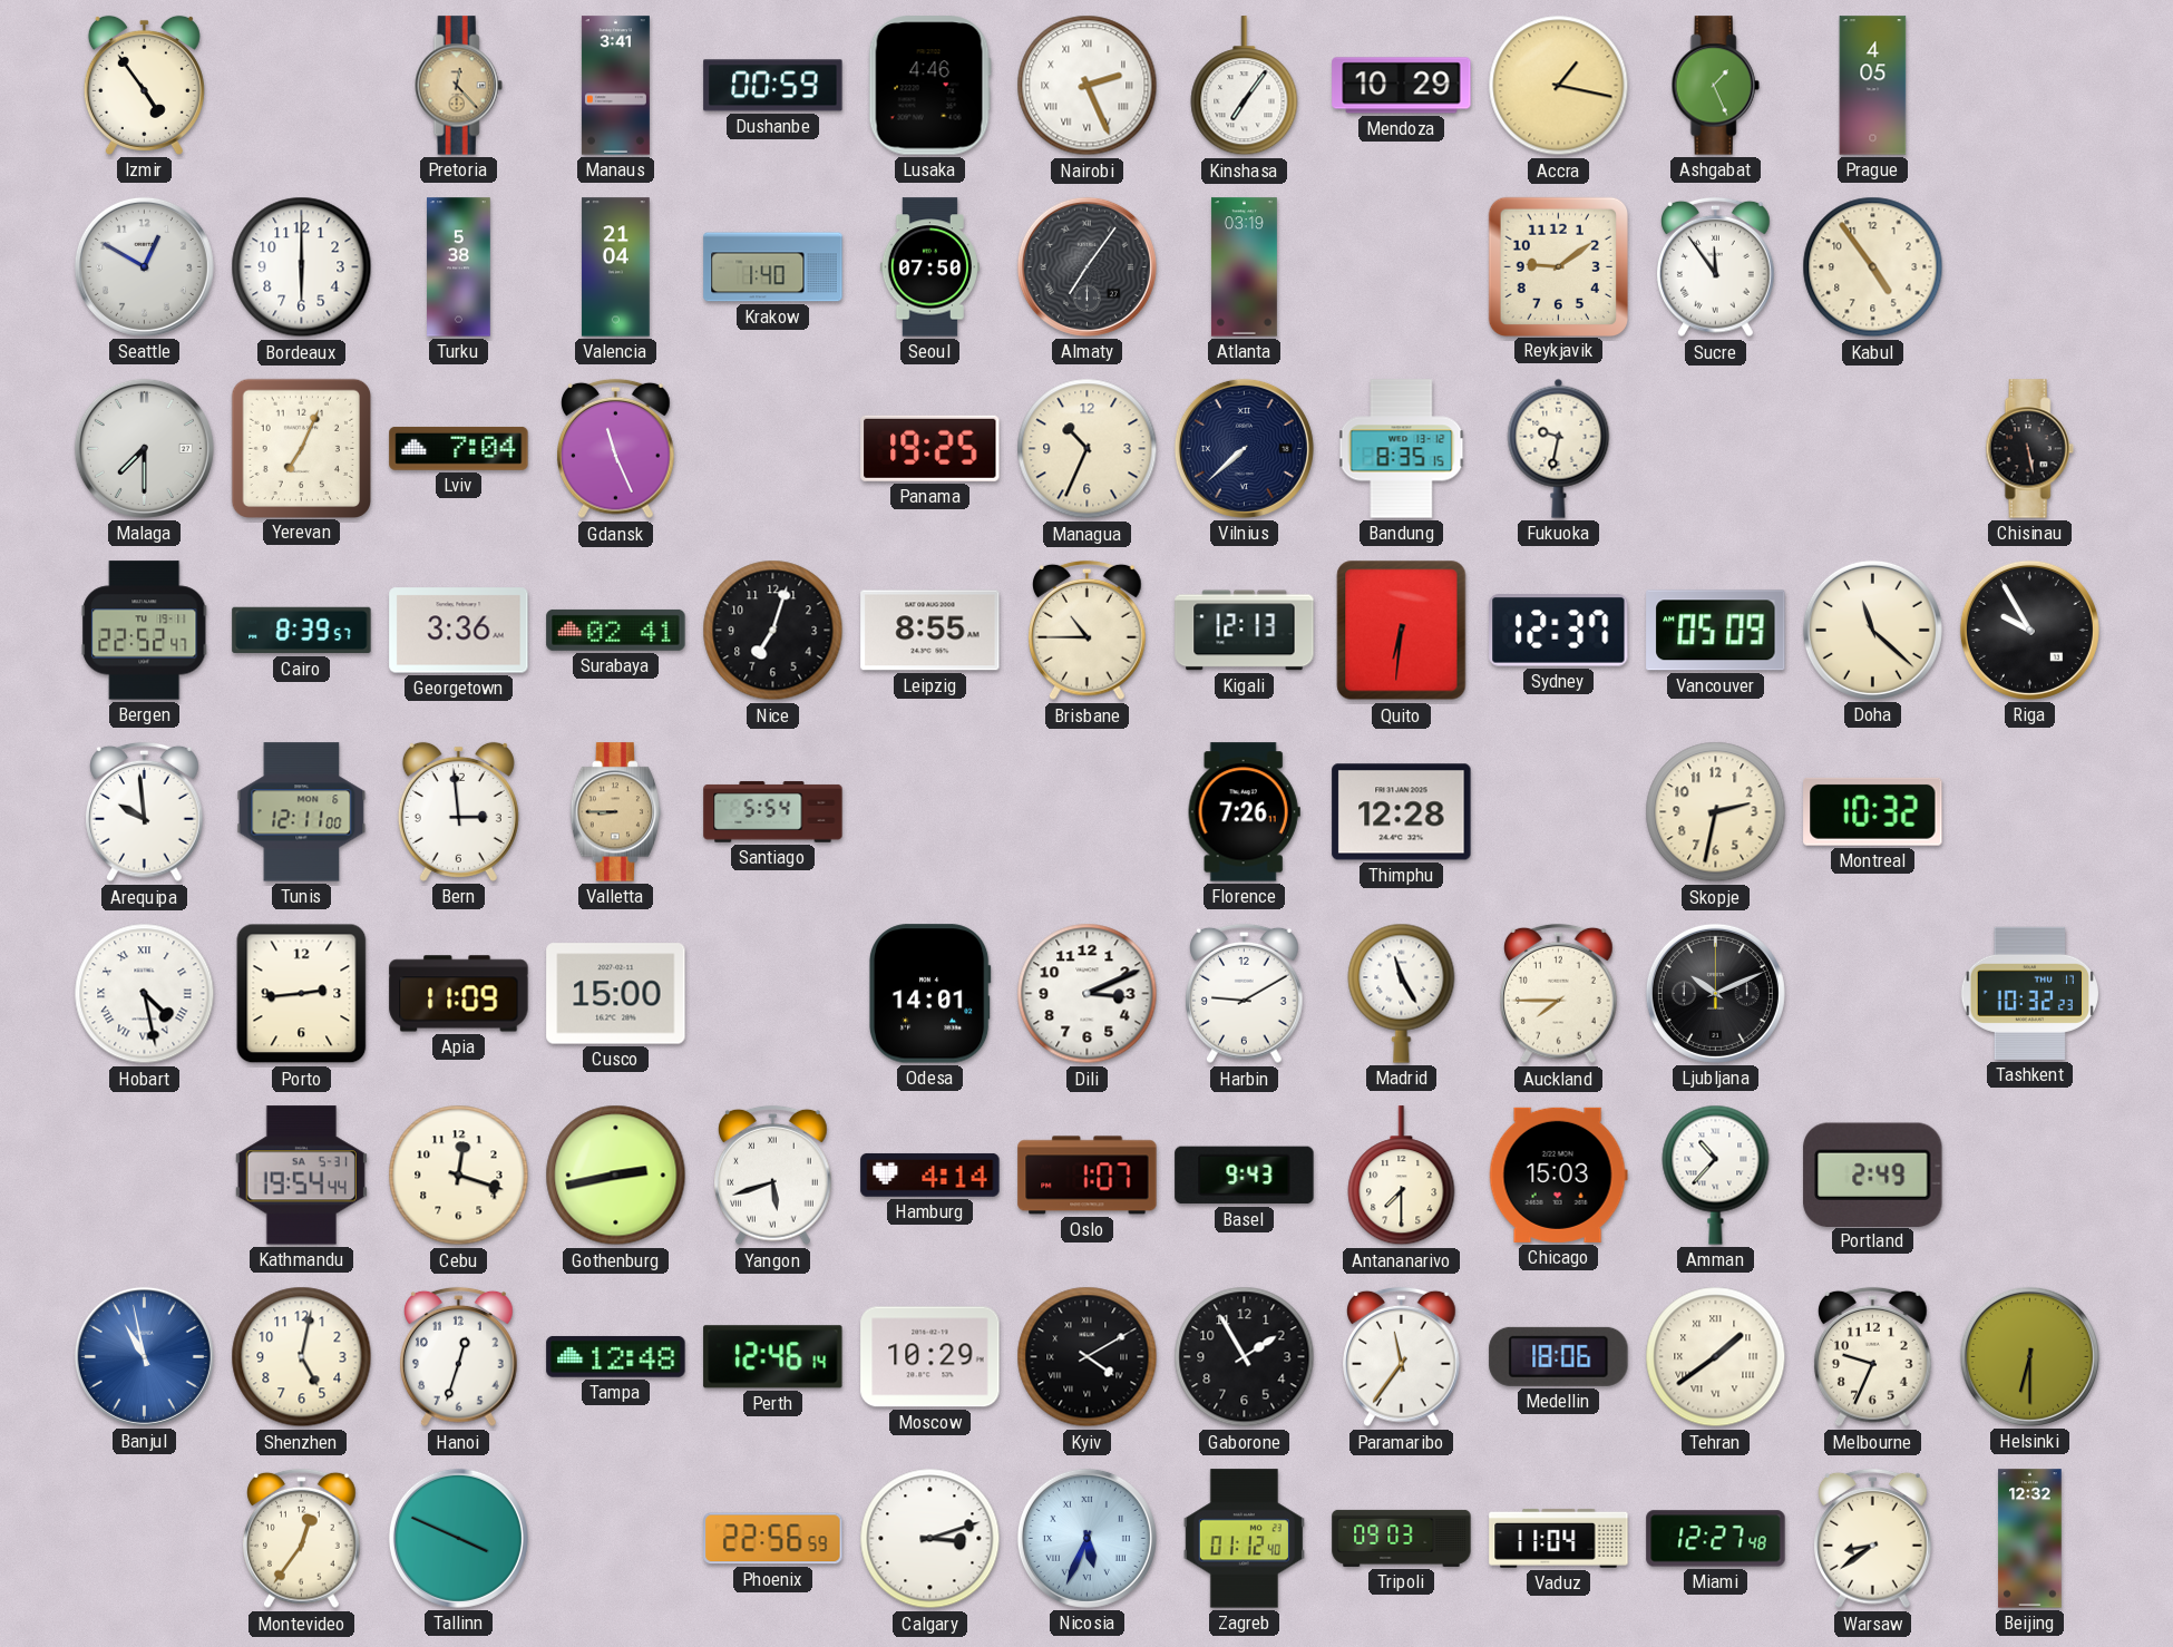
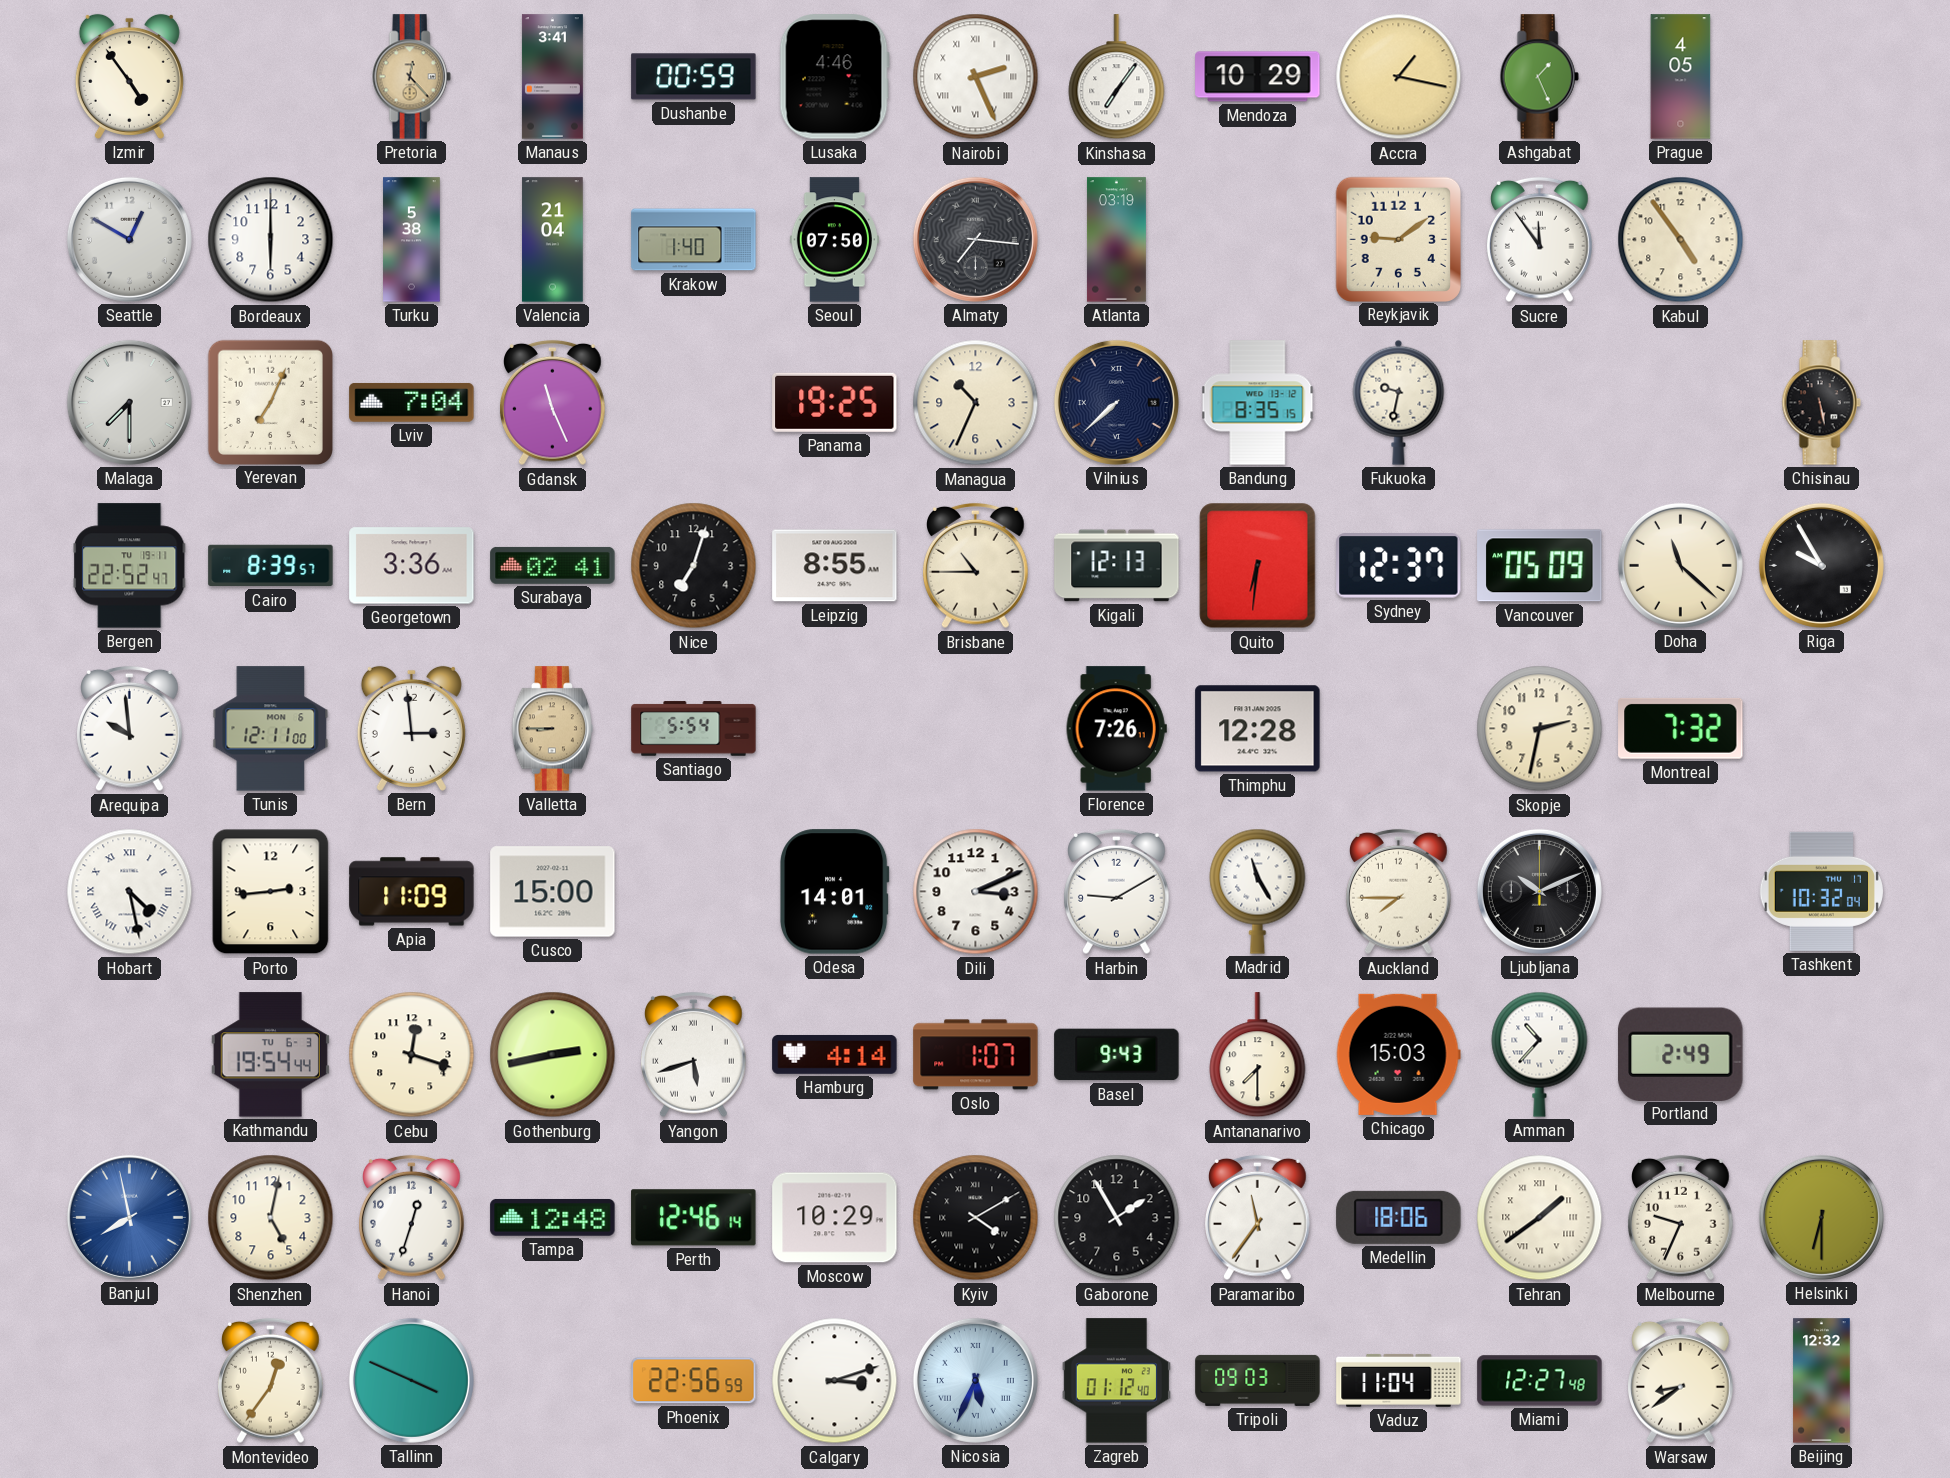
Almaty: 7:06 -> 7:16 (975, 239)
Montreal: 10:32 -> 7:32 (1681, 728)
Tashkent: 10:32:23 -> 10:32:04 (1821, 891)
Kathmandu date: SA 5-31 -> TU 6-3 (270, 1055)
Banjul: 10:58 -> 7:58 (129, 1217)
